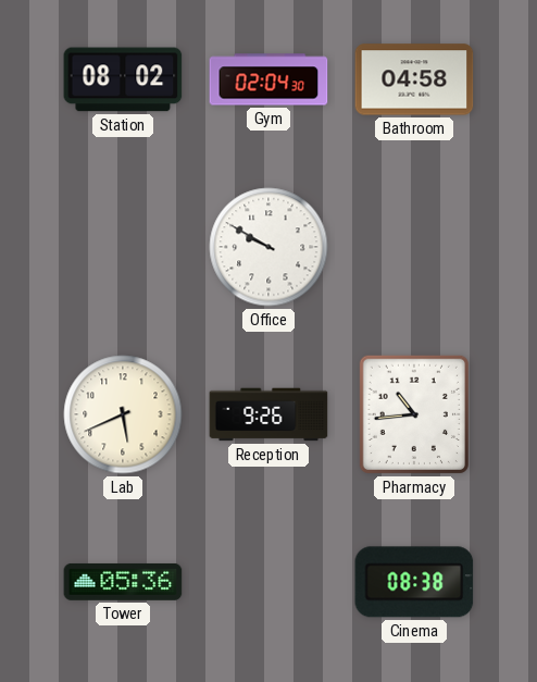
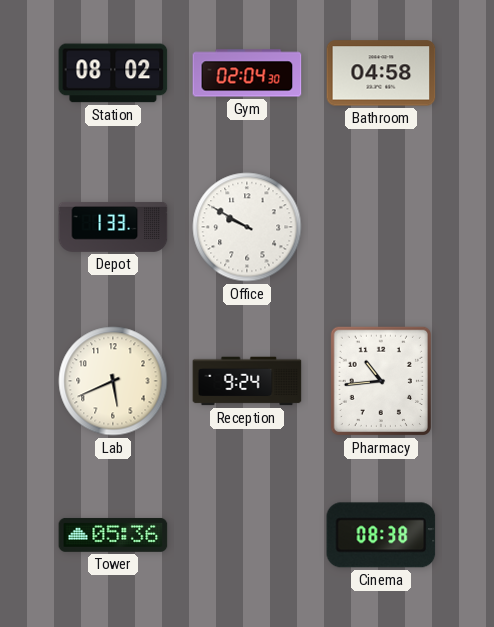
Depot: none -> 1:33 (113, 227)
Reception: 9:26 -> 9:24 (247, 381)
